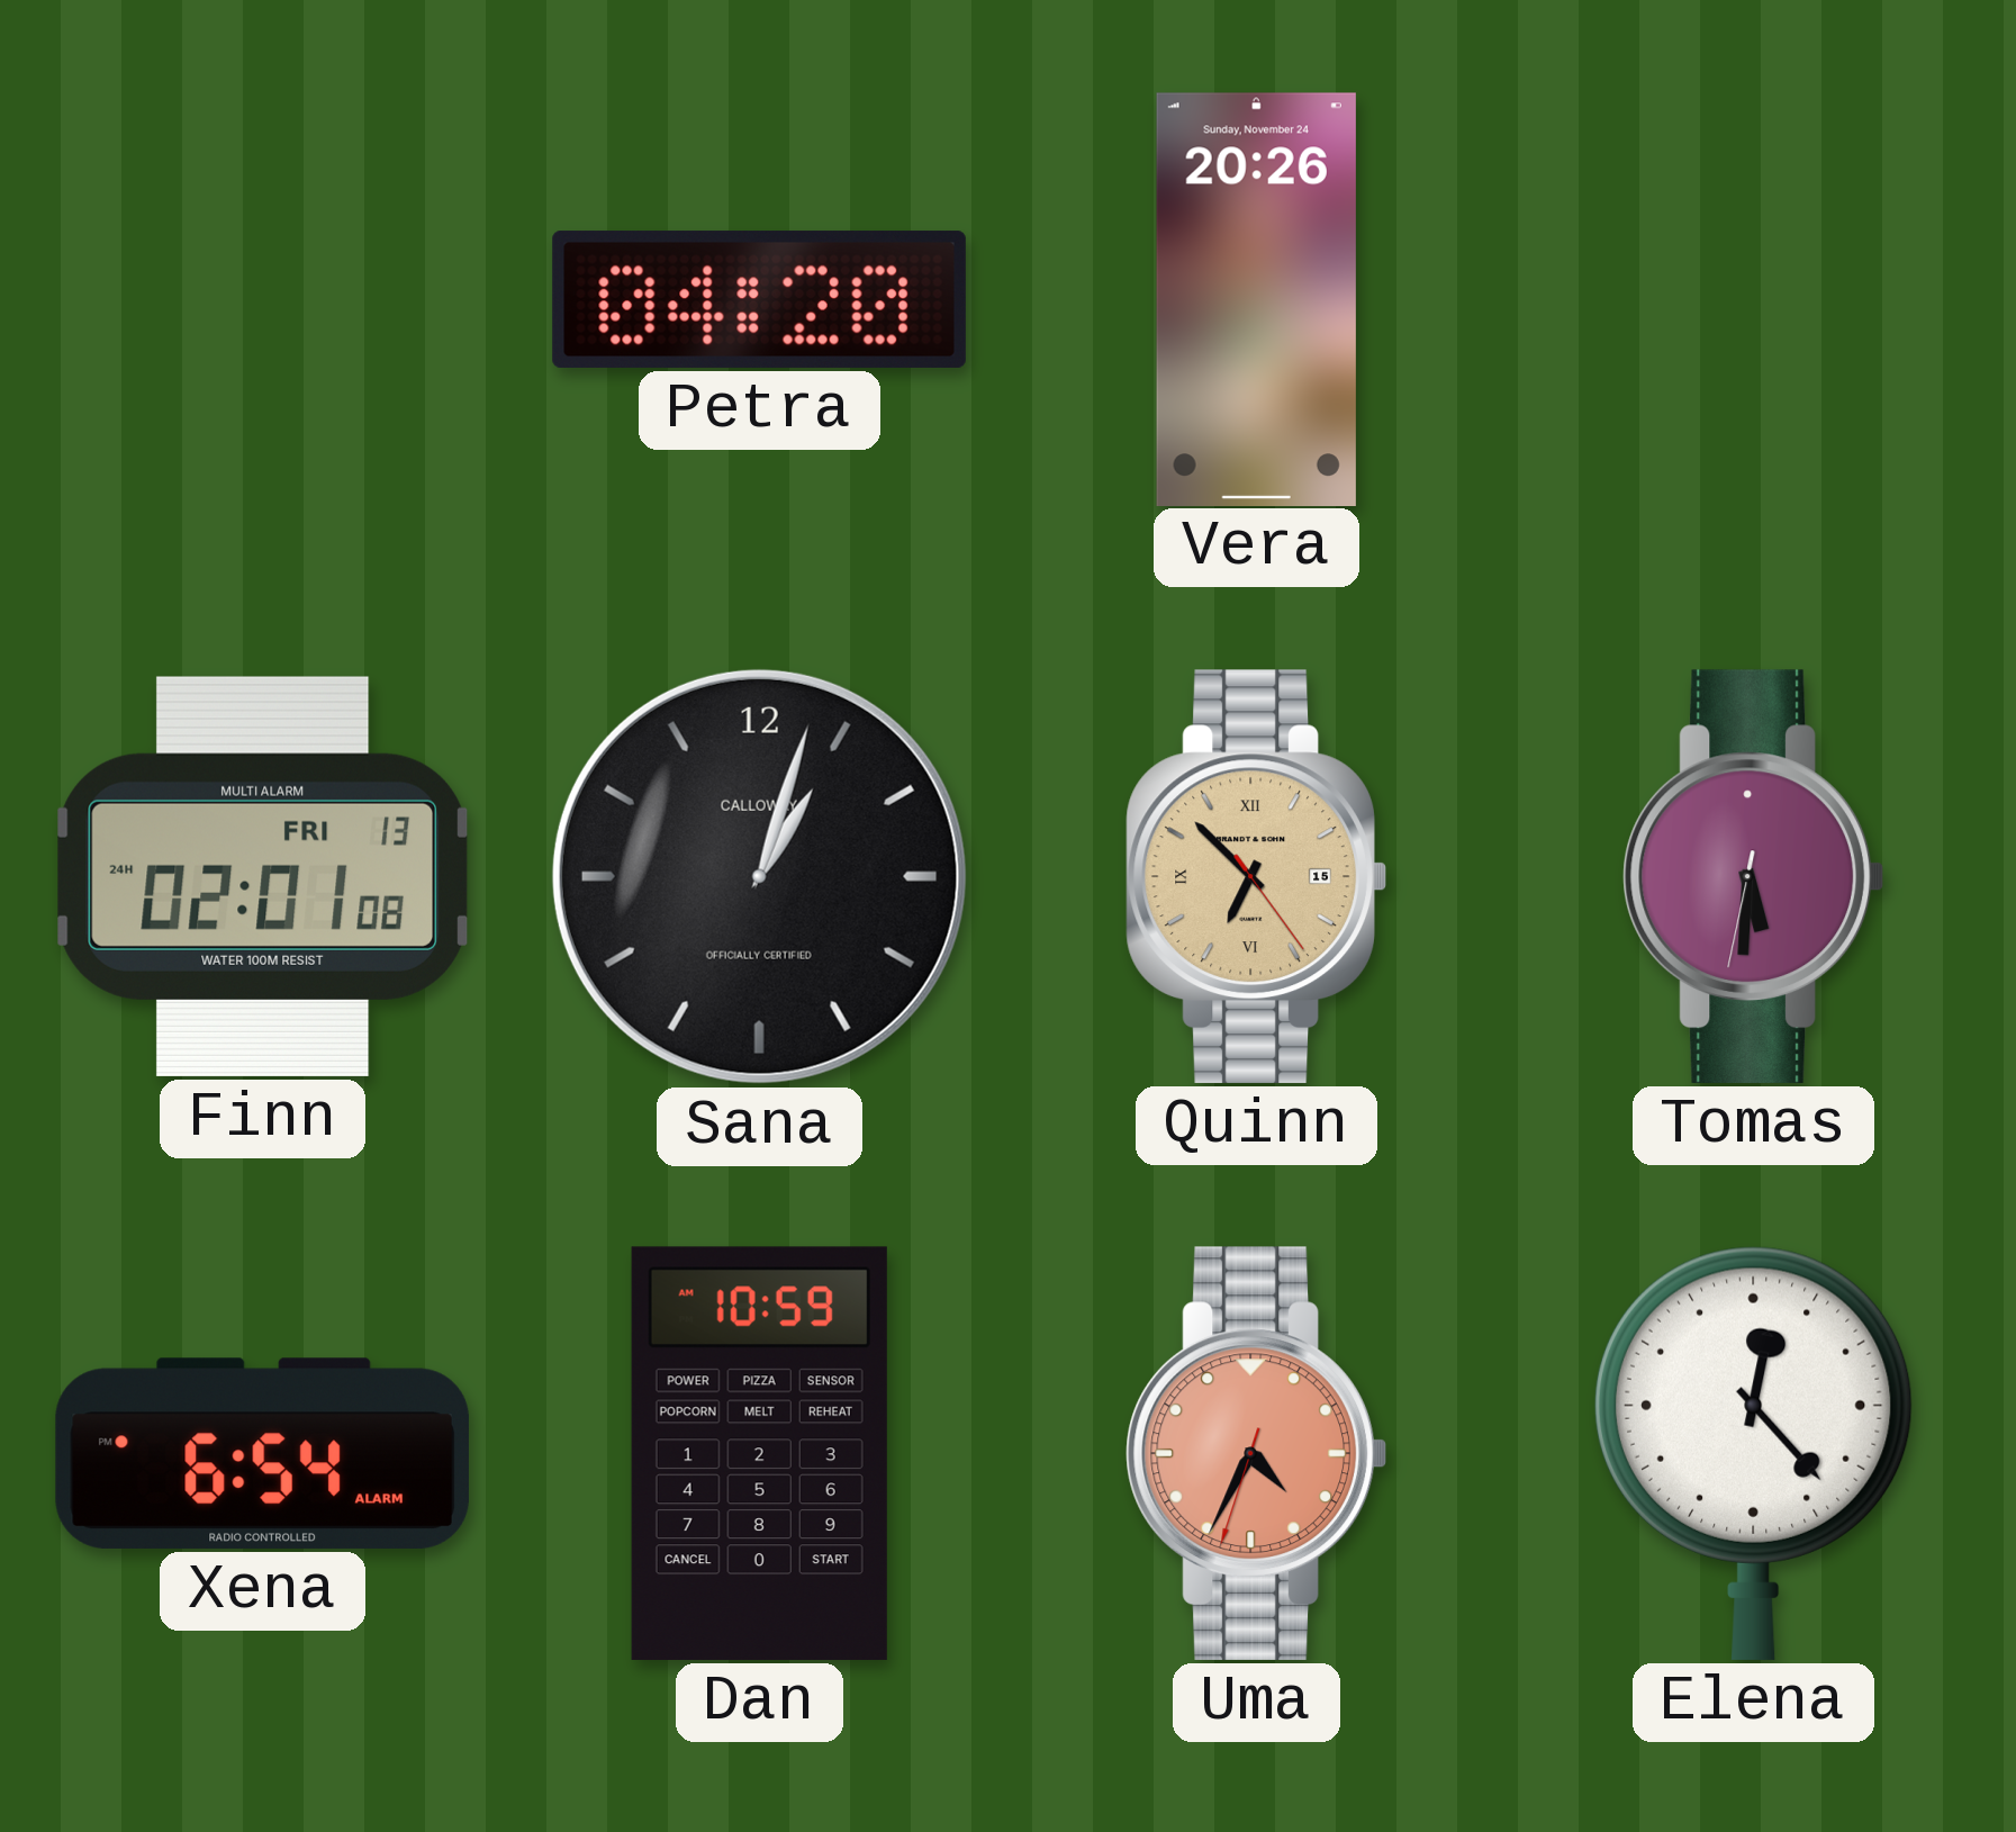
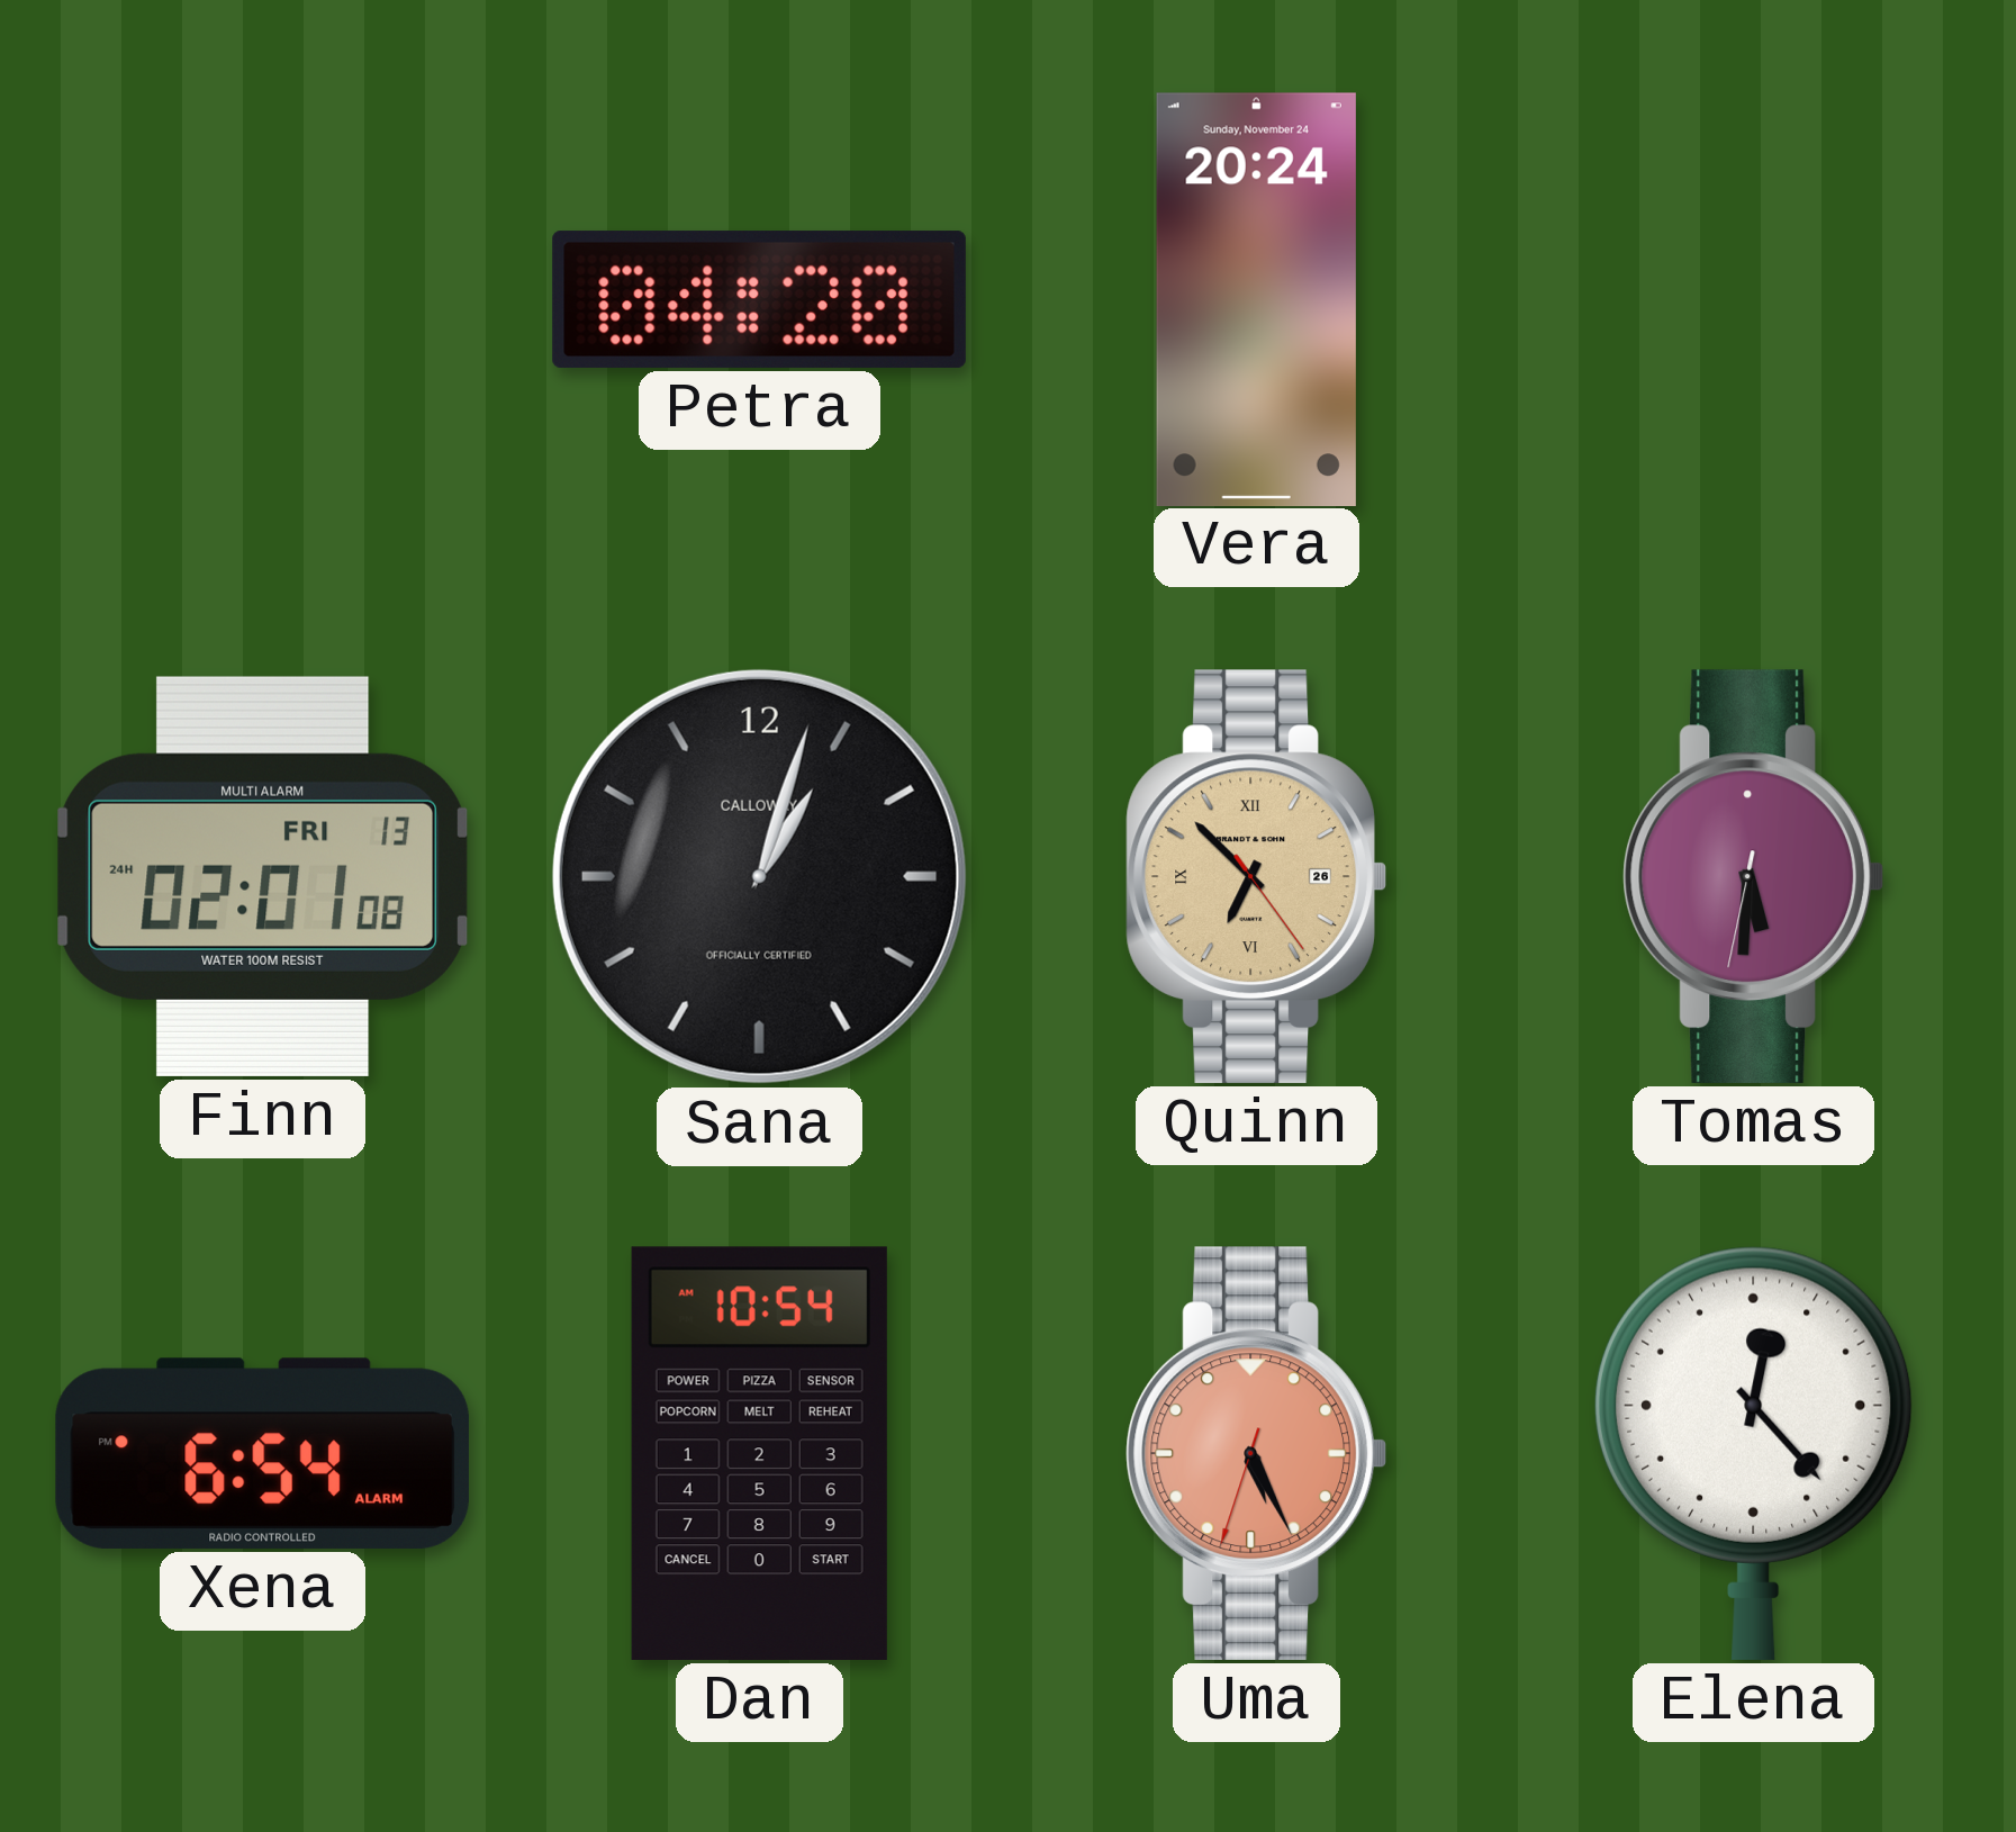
Vera: 20:26 -> 20:24 (1256, 299)
Quinn date: 15 -> 26 (1256, 876)
Dan: 10:59 -> 10:54 (759, 1453)
Uma: 4:34 -> 5:25 (1256, 1453)
